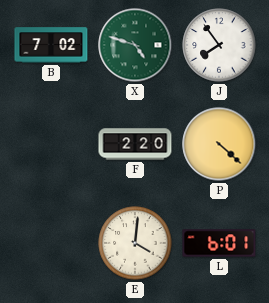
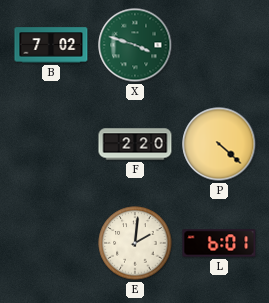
X: 4:48 -> 3:48 (135, 45)
J: 7:54 -> none (219, 45)
E: 4:01 -> 2:01 (135, 243)
